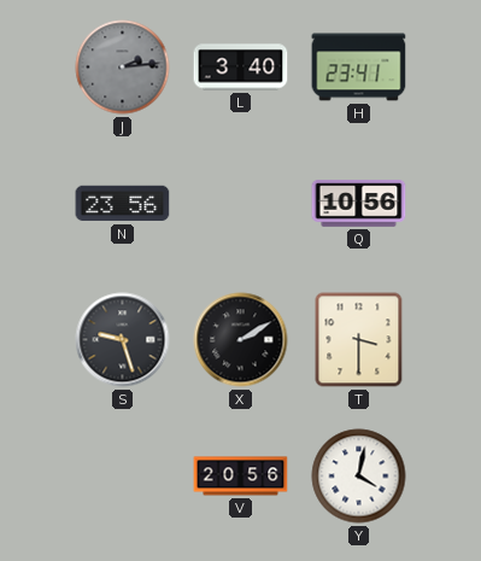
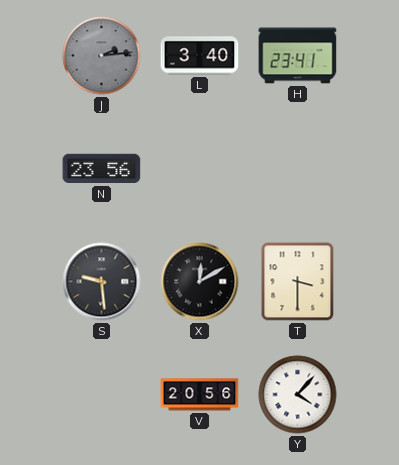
Q: 10:56 -> none (359, 204)
S: 9:27 -> 9:29 (102, 282)
X: 2:10 -> 12:10 (200, 282)
Y: 4:02 -> 4:07 (298, 395)
